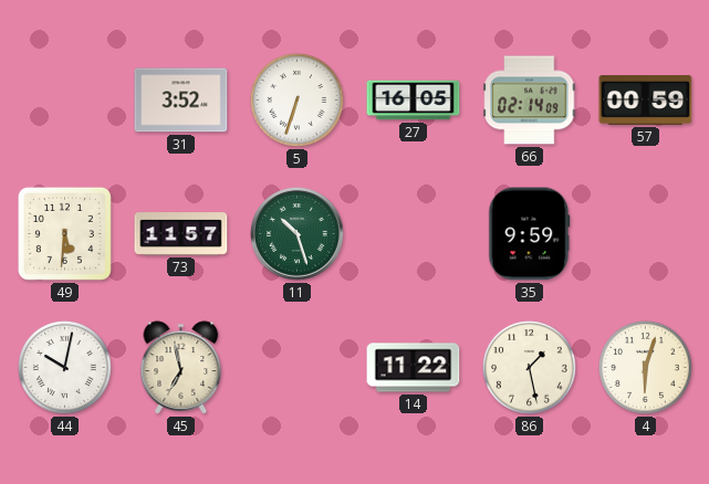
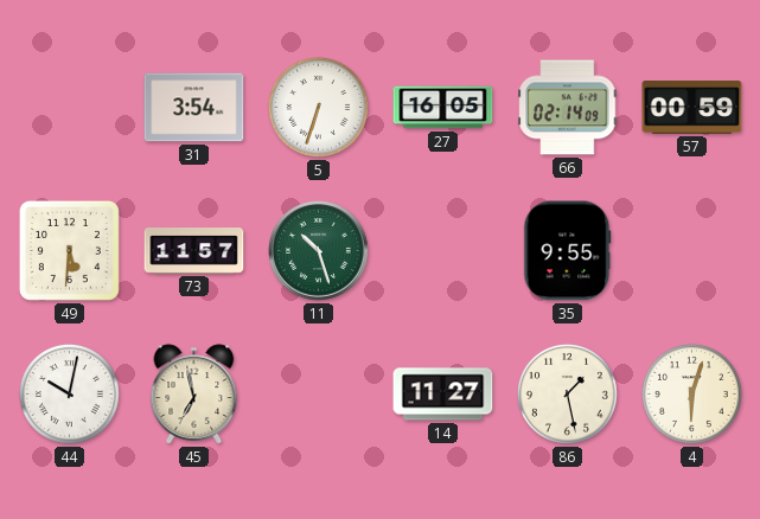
31: 3:52 -> 3:54 (194, 108)
35: 9:59 -> 9:55 (568, 251)
14: 11:22 -> 11:27 (443, 395)
